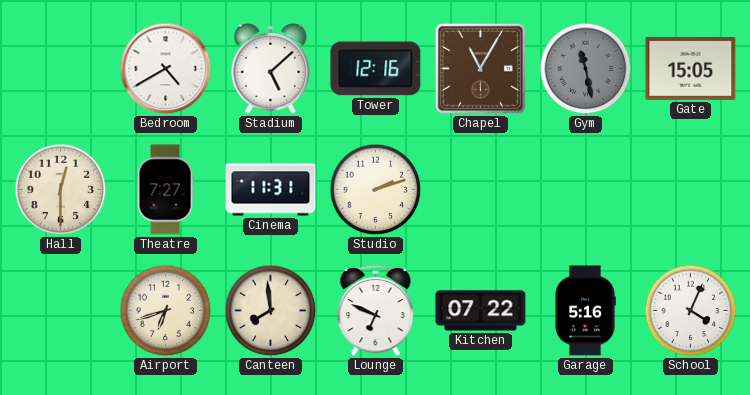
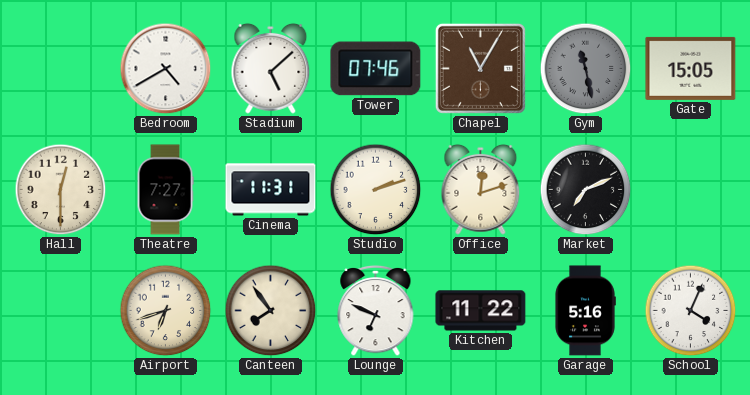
Tower: 12:16 -> 07:46 (376, 69)
Office: none -> 12:12 (481, 189)
Market: none -> 7:11 (586, 190)
Canteen: 7:59 -> 7:54 (271, 311)
Kitchen: 07:22 -> 11:22 (481, 311)
